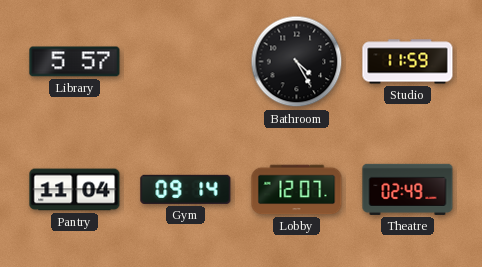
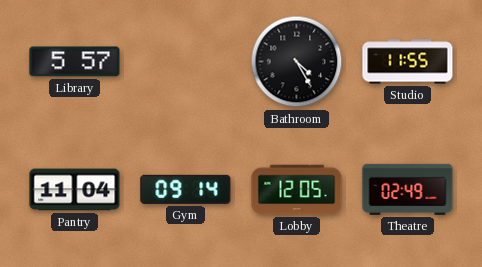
Studio: 11:59 -> 11:55 (408, 62)
Lobby: 12:07 -> 12:05 (297, 190)
